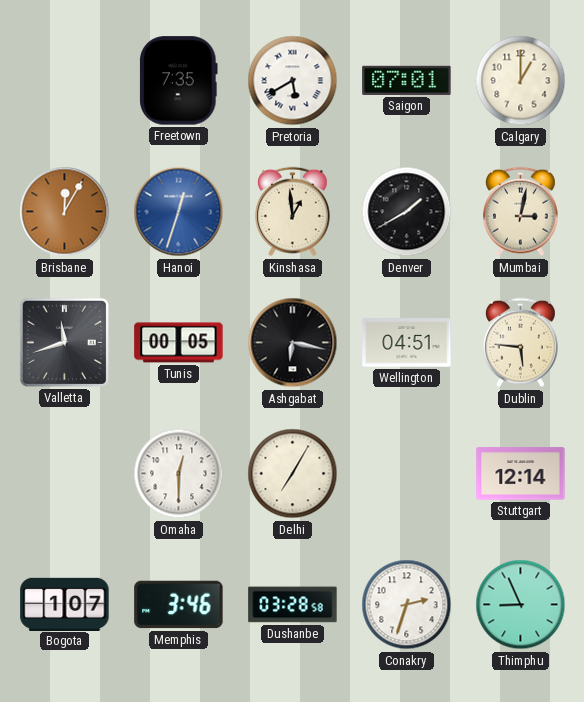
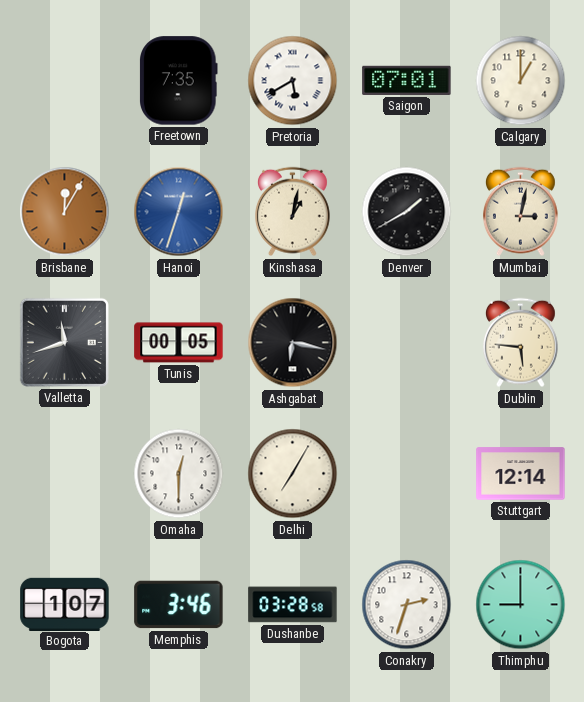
Kinshasa: 12:59 -> 1:02 (293, 212)
Wellington: 04:51 -> none (407, 343)
Thimphu: 8:56 -> 9:00 (521, 605)
